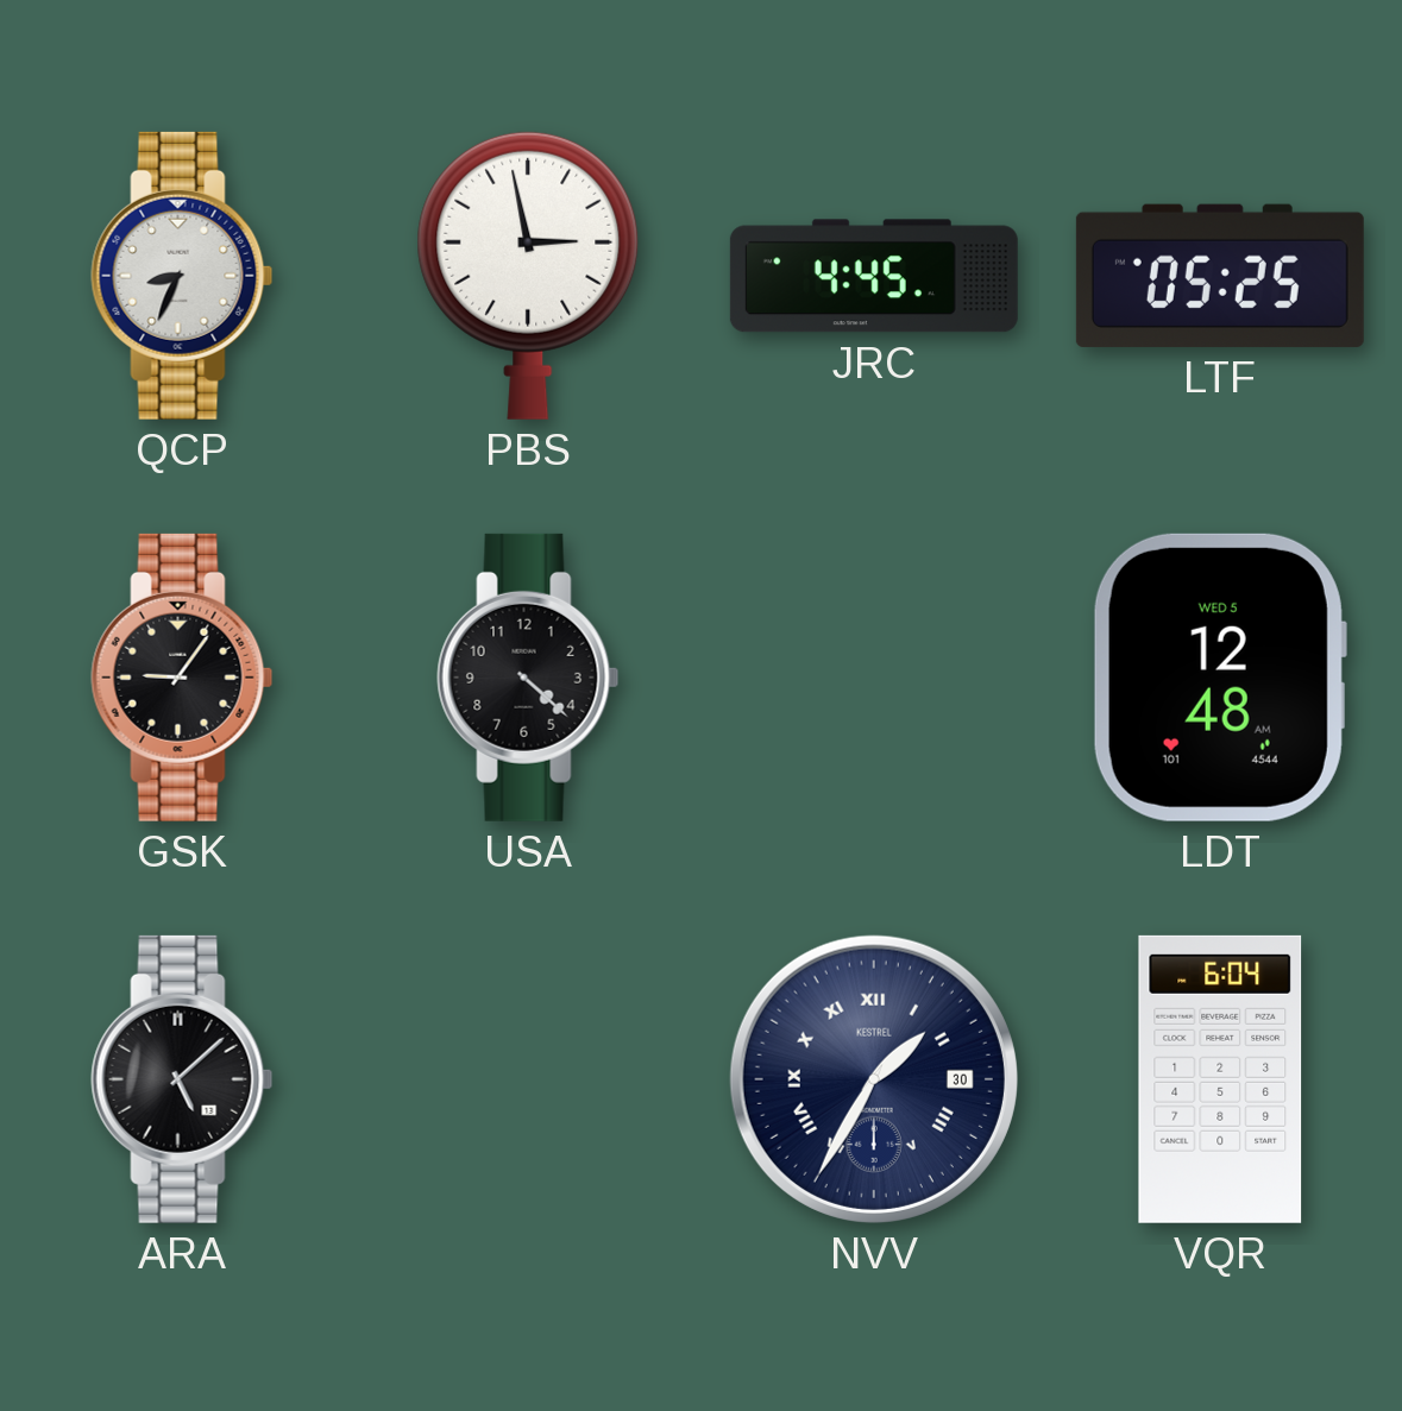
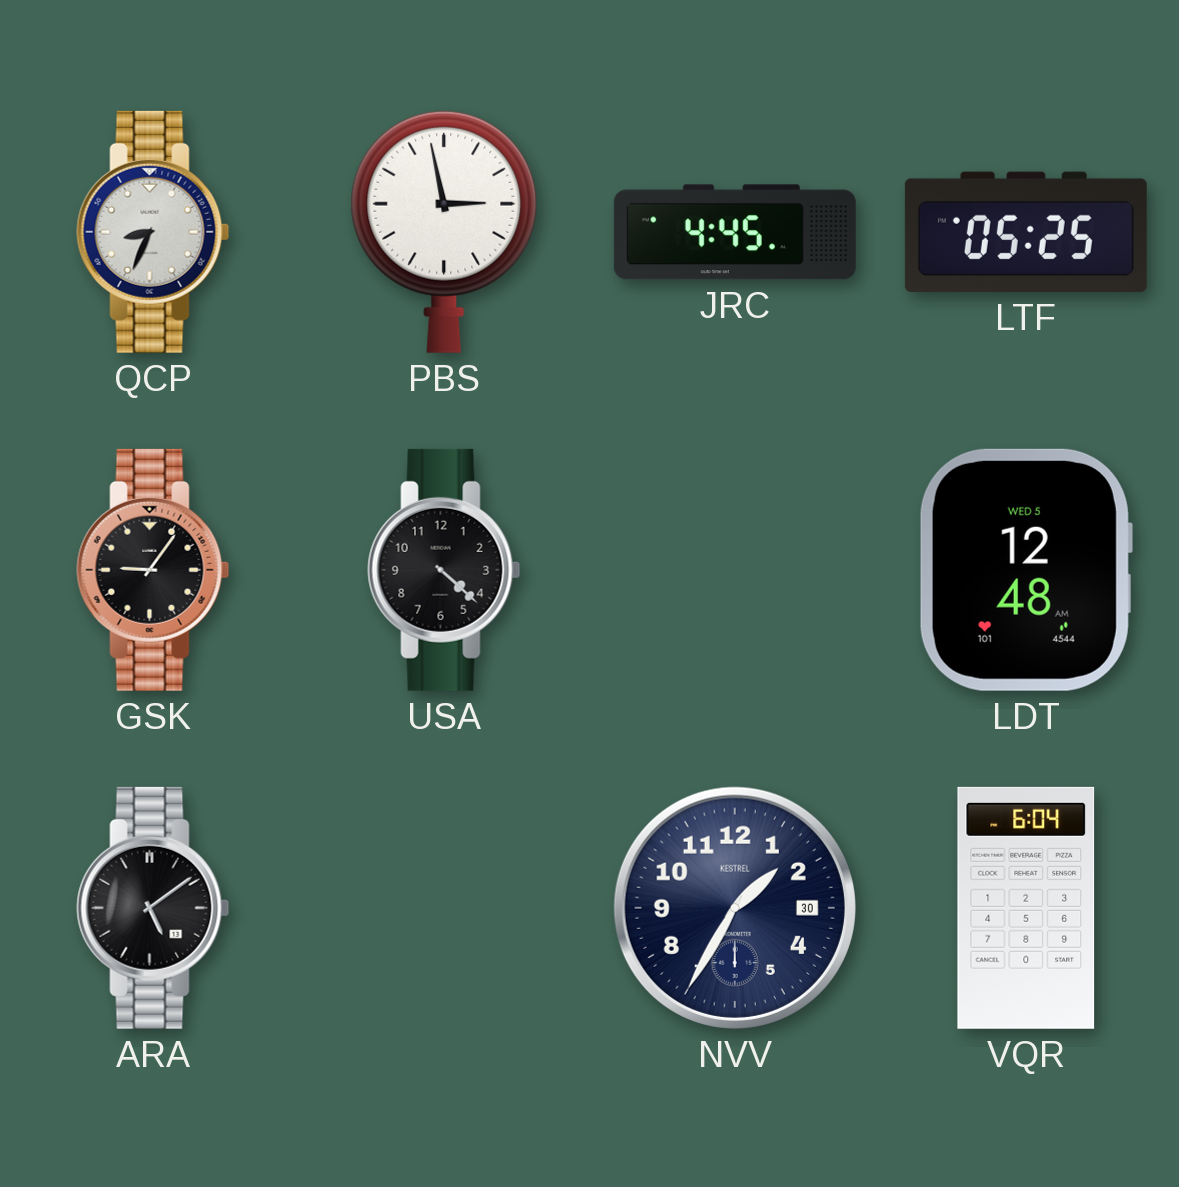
ARA: 5:08 -> 5:09 (153, 908)
NVV numerals: Roman -> Arabic (735, 908)
